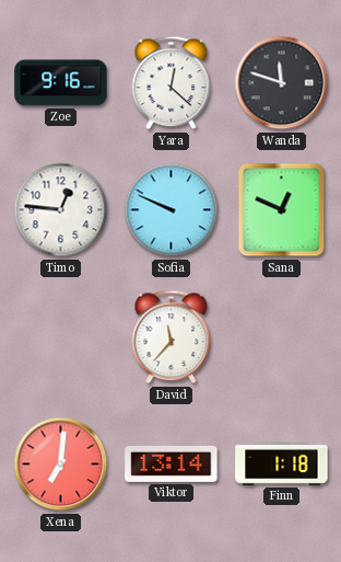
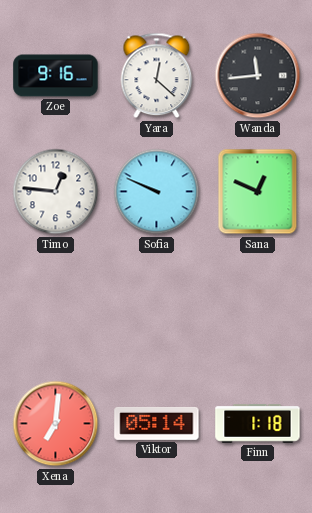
Wanda: 11:48 -> 11:44 (258, 76)
David: 11:37 -> none (172, 337)
Viktor: 13:14 -> 05:14 (157, 423)
